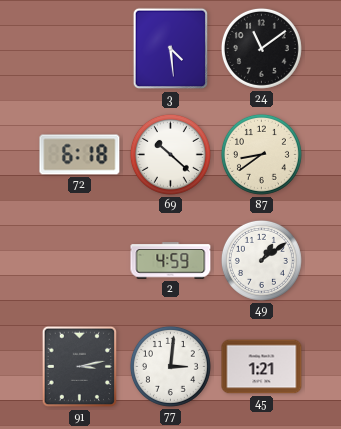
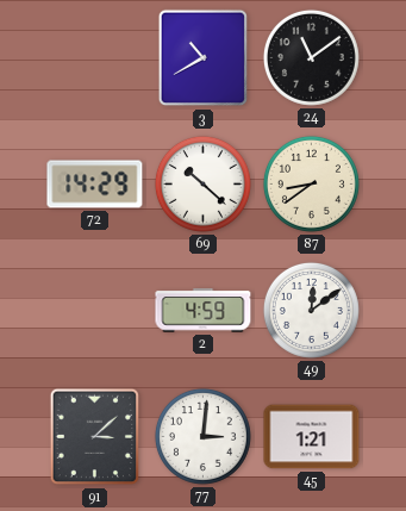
3: 4:29 -> 10:40 (204, 58)
72: 6:18 -> 14:29 (95, 185)
49: 1:09 -> 12:09 (311, 310)
91: 3:13 -> 3:08 (95, 437)
